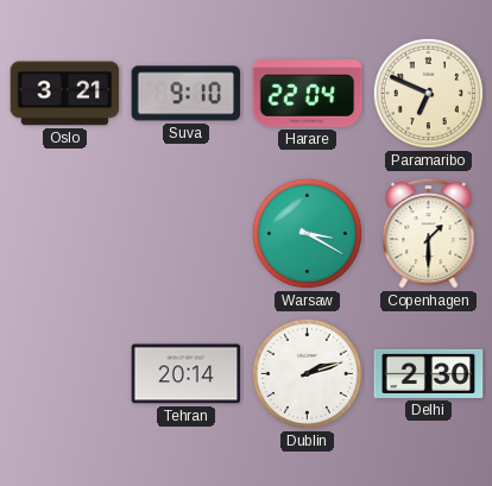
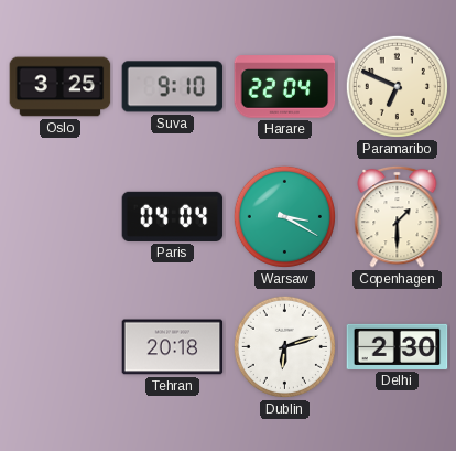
Oslo: 3:21 -> 3:25 (61, 87)
Paris: none -> 04:04 (173, 216)
Tehran: 20:14 -> 20:18 (173, 347)
Dublin: 2:12 -> 6:12 (284, 346)
